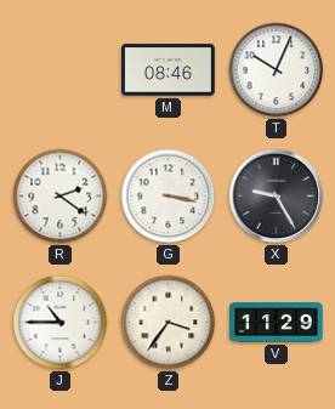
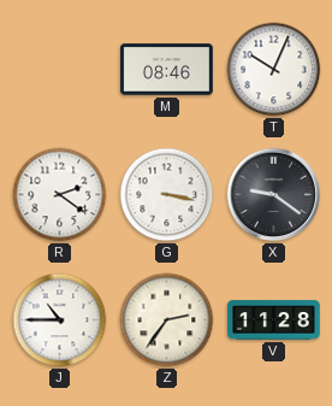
X: 9:25 -> 9:21 (274, 195)
Z: 3:36 -> 2:36 (167, 320)
V: 11:29 -> 11:28 (274, 320)
